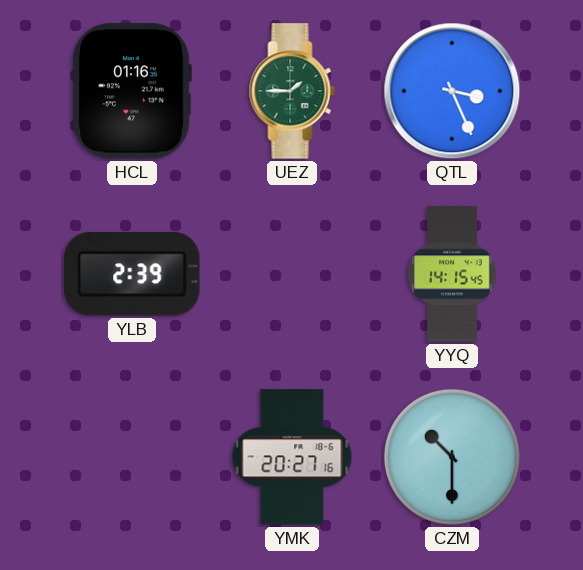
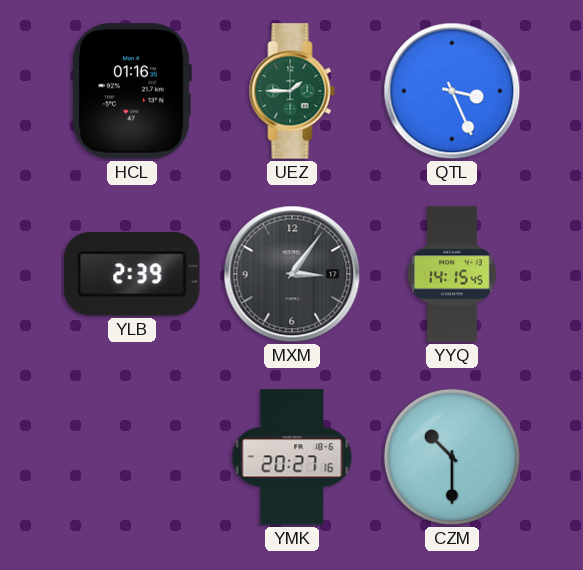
MXM: none -> 3:06 (292, 274)
